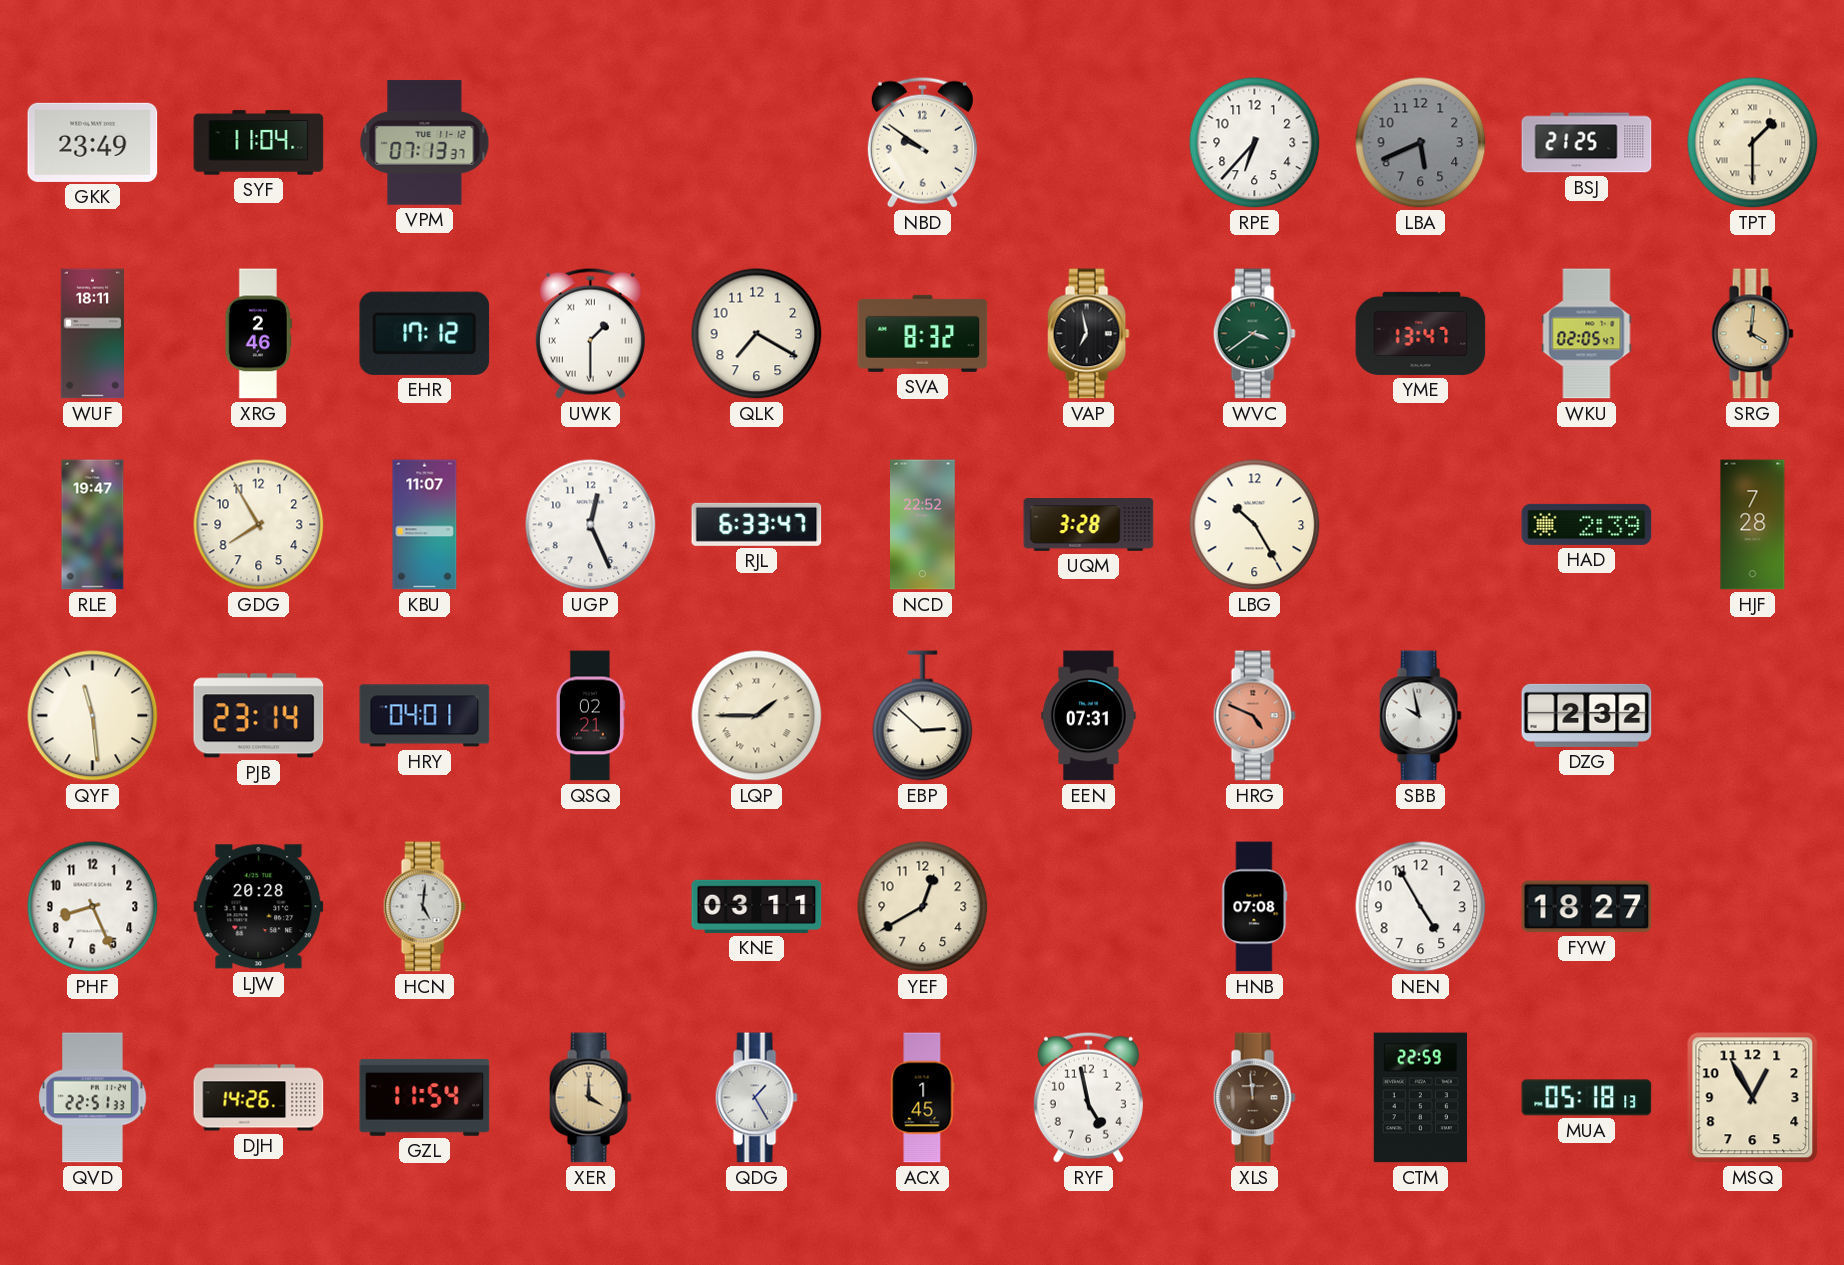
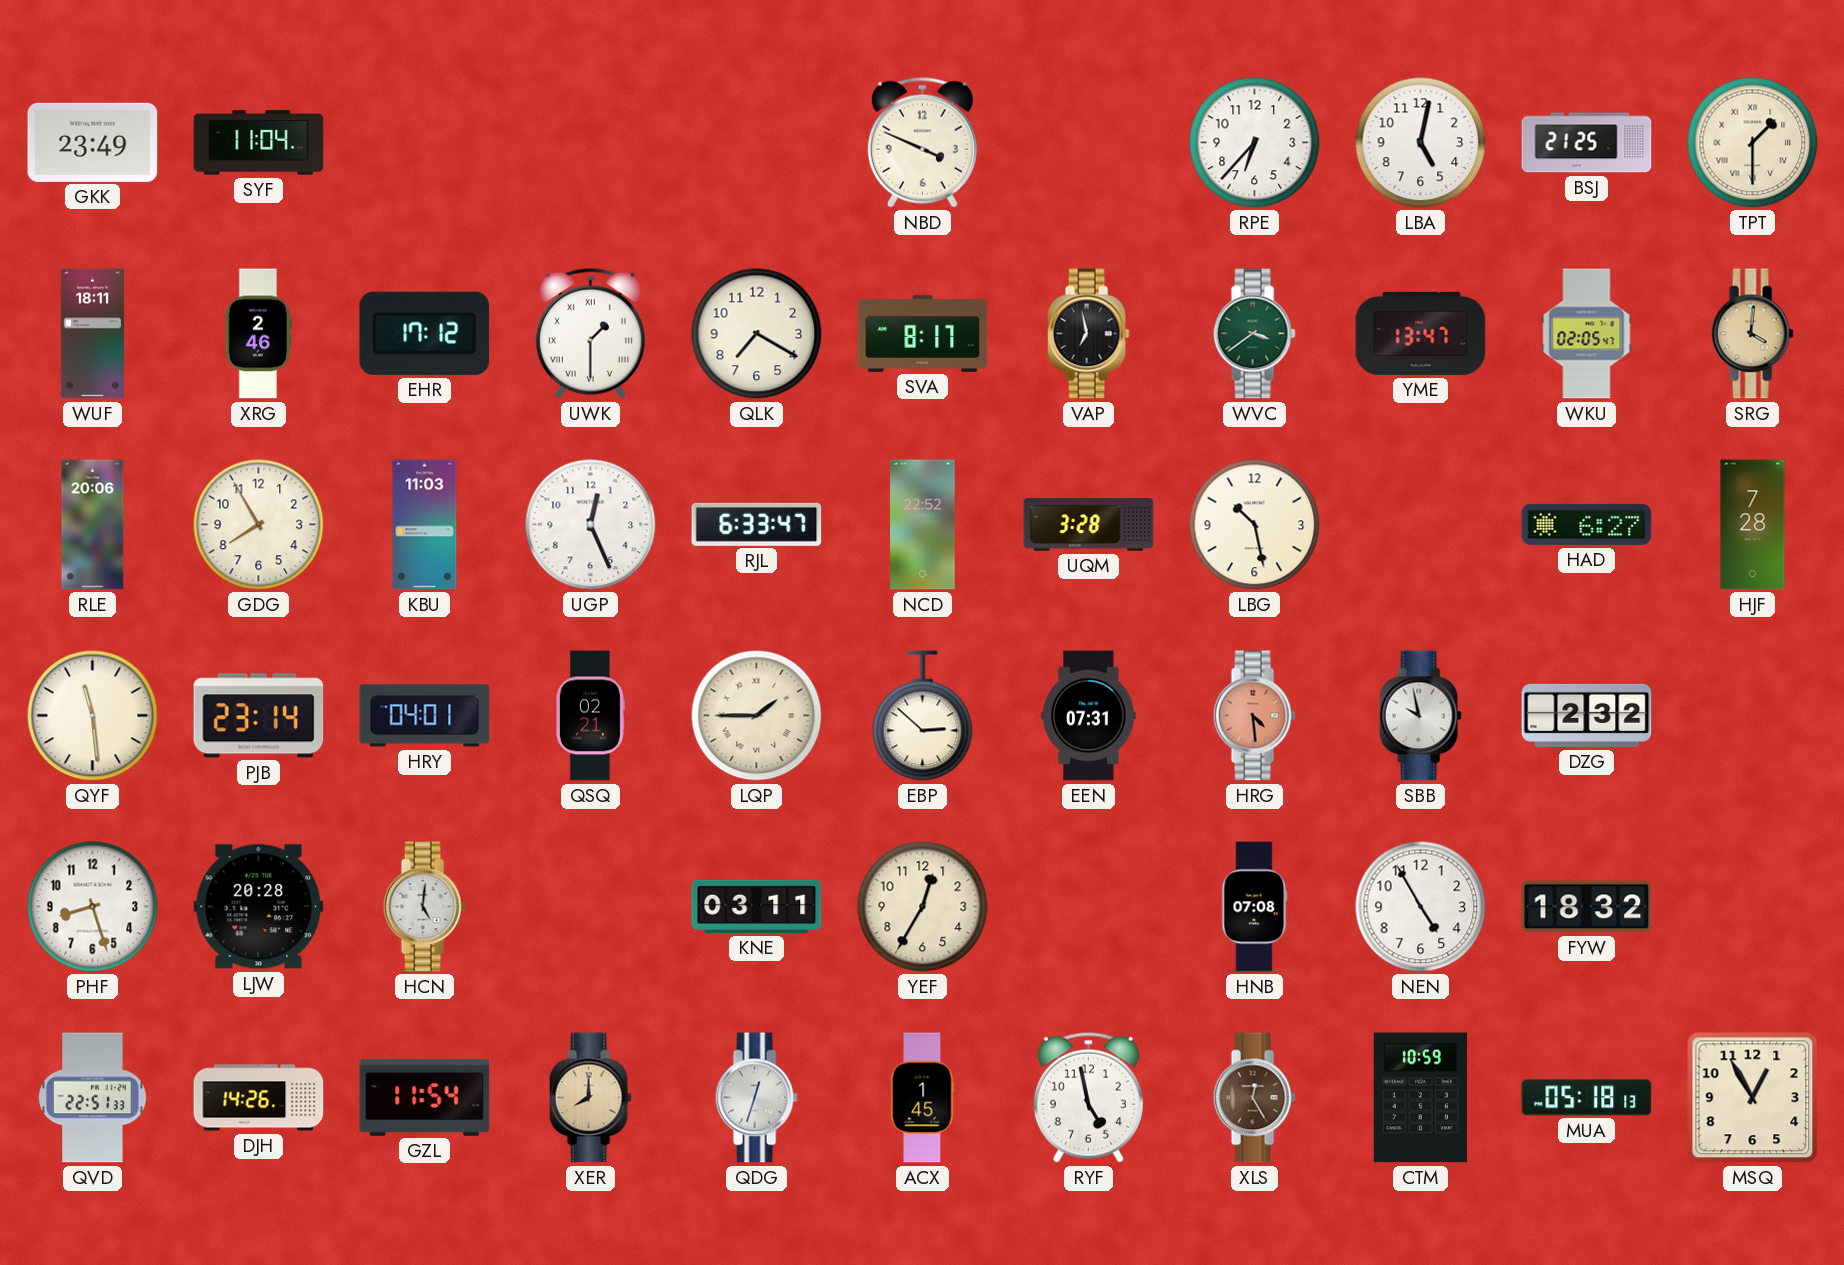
VPM: 07:13 -> none (425, 143)
NBD: 9:51 -> 3:49 (922, 142)
LBA: 5:41 -> 5:02 (1421, 143)
LBA dial: grey -> white (1421, 143)
SVA: 8:32 -> 8:17 (923, 333)
RLE: 19:47 -> 20:06 (93, 525)
KBU: 11:07 -> 11:03 (425, 525)
LBG: 10:25 -> 10:28 (1255, 525)
HAD: 2:39 -> 6:27 (1587, 524)
HRG: 4:49 -> 4:29 (1254, 716)
PHF: 8:26 -> 8:27 (93, 907)
YEF: 12:40 -> 12:35 (923, 907)
FYW: 18:27 -> 18:32 (1587, 907)
XER: 4:00 -> 8:00 (590, 1098)
QDG: 1:25 -> 12:33 (756, 1098)
XLS: 11:59 -> 12:25 (1254, 1098)
CTM: 22:59 -> 10:59 (1420, 1098)
